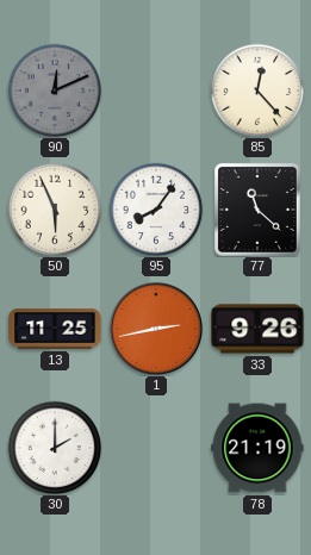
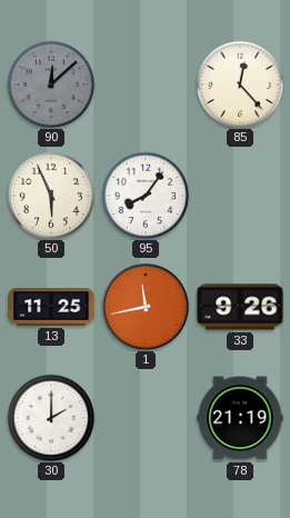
90: 12:11 -> 12:08 (51, 84)
77: 11:22 -> none (257, 210)
1: 2:43 -> 11:43 (146, 307)
